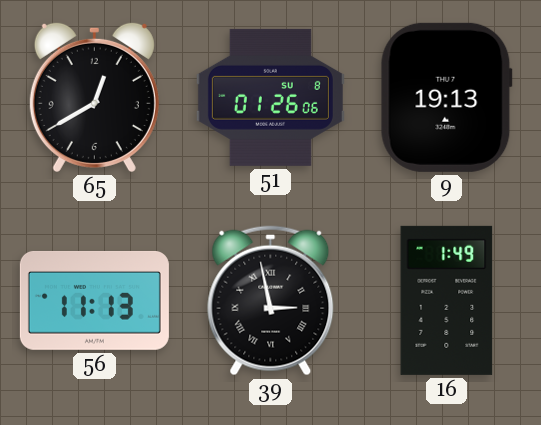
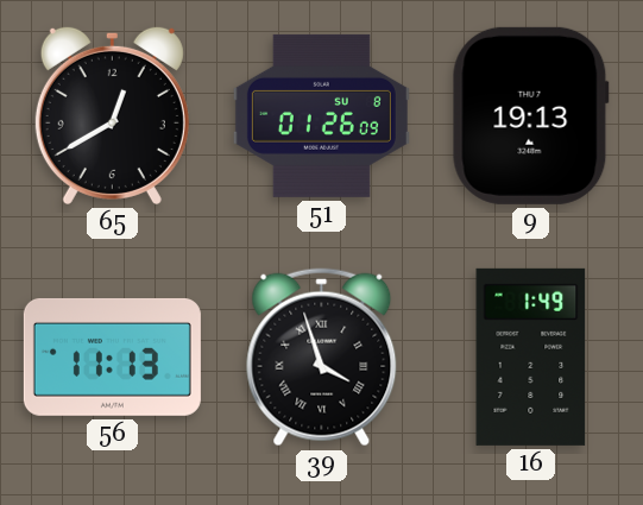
51: 01:26:06 -> 01:26:09 (321, 115)
39: 2:58 -> 3:57 (322, 358)
